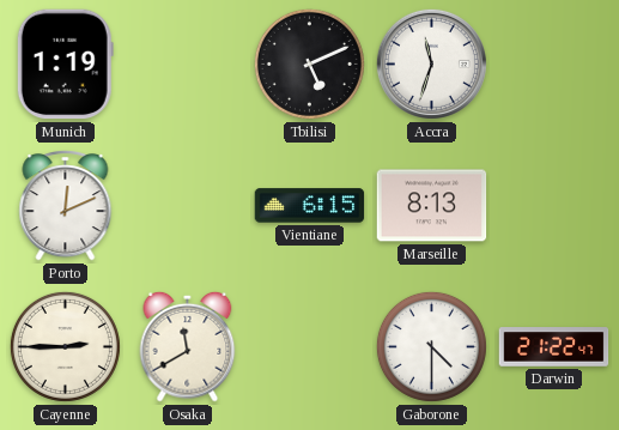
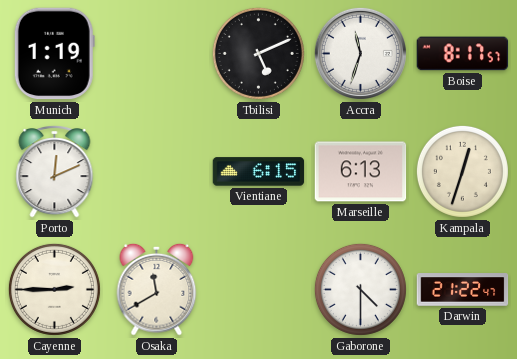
Boise: none -> 8:17 (463, 54)
Marseille: 8:13 -> 6:13 (361, 172)
Kampala: none -> 12:33 (462, 171)
